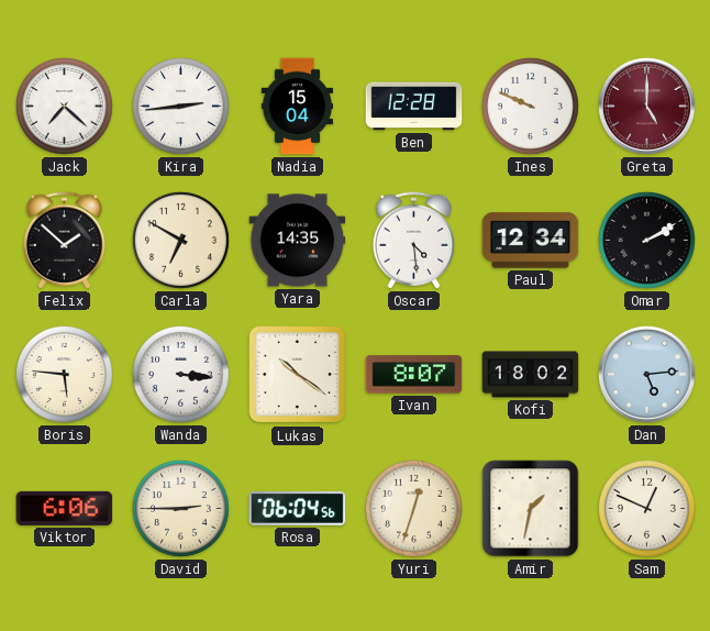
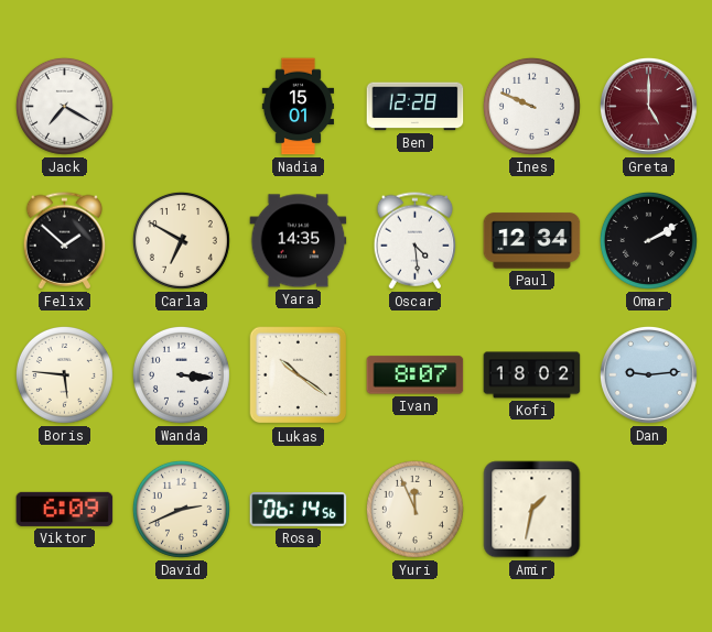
Jack: 7:22 -> 7:20 (64, 106)
Kira: 2:44 -> none (180, 106)
Nadia: 15:04 -> 15:01 (298, 107)
Dan: 5:14 -> 9:14 (648, 374)
Viktor: 6:06 -> 6:09 (65, 509)
David: 2:45 -> 2:41 (181, 509)
Rosa: 06:04 -> 06:14 (299, 509)
Yuri: 12:33 -> 11:56 (414, 509)
Sam: 12:49 -> none (646, 508)
